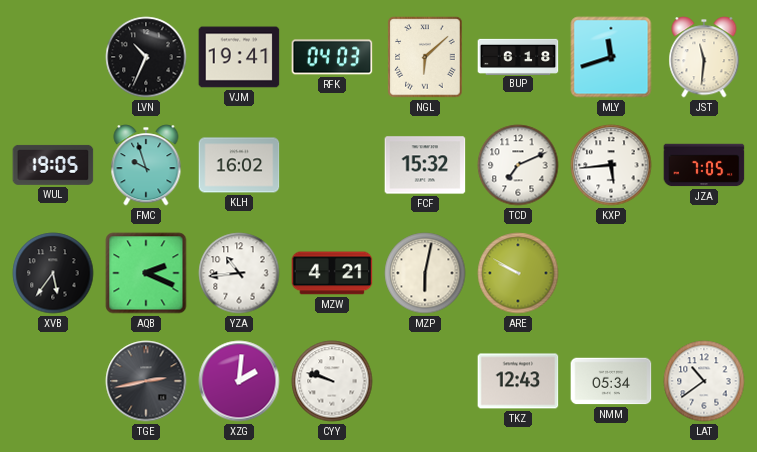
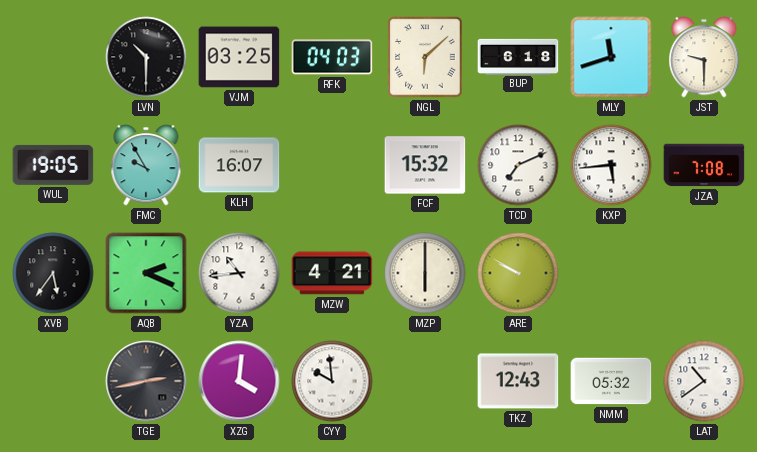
LVN: 10:34 -> 10:30 (146, 57)
VJM: 19:41 -> 03:25 (239, 57)
JST: 11:31 -> 9:30 (704, 57)
FMC: 9:57 -> 9:55 (146, 165)
KLH: 16:02 -> 16:07 (239, 165)
JZA: 7:05 -> 7:08 (704, 165)
MZP: 6:02 -> 6:00 (425, 273)
XZG: 2:01 -> 4:01 (239, 381)
CYY: 9:48 -> 9:59 (332, 381)
NMM: 05:34 -> 05:32 (611, 381)
